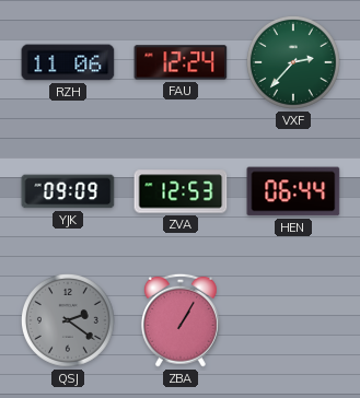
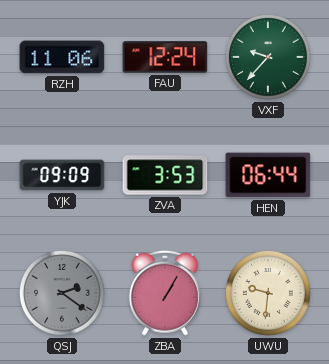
VXF: 2:37 -> 9:37 (268, 57)
ZVA: 12:53 -> 3:53 (165, 175)
UWU: none -> 9:31 (268, 293)
